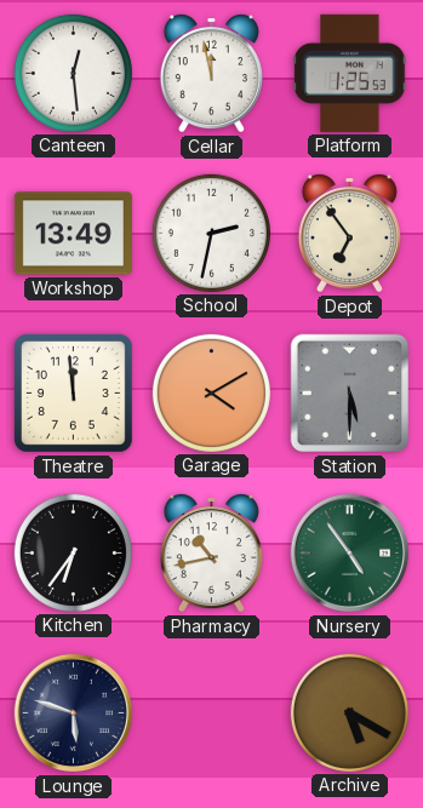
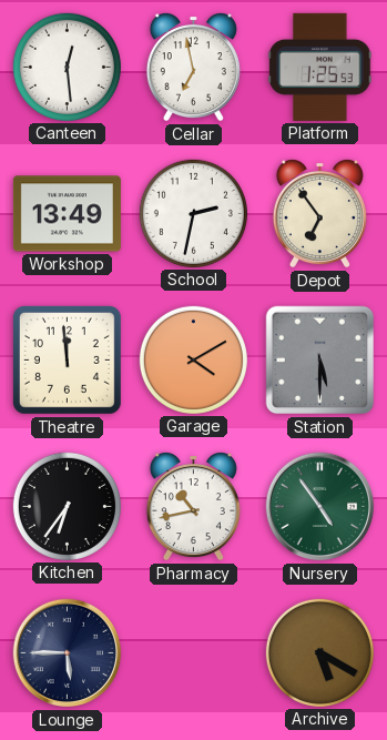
Cellar: 11:58 -> 6:58 (193, 68)
Lounge: 5:48 -> 5:45 (68, 653)
